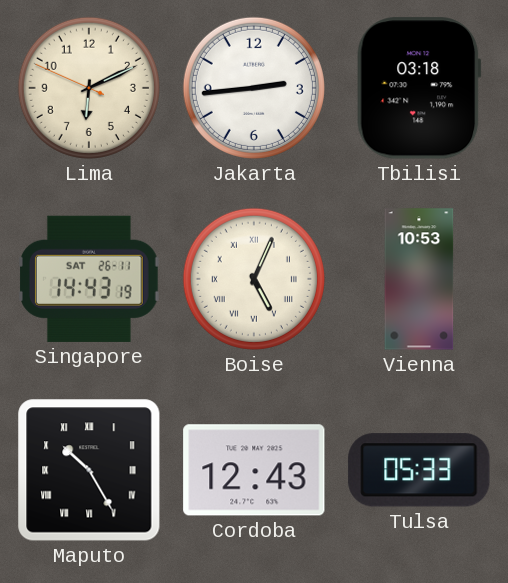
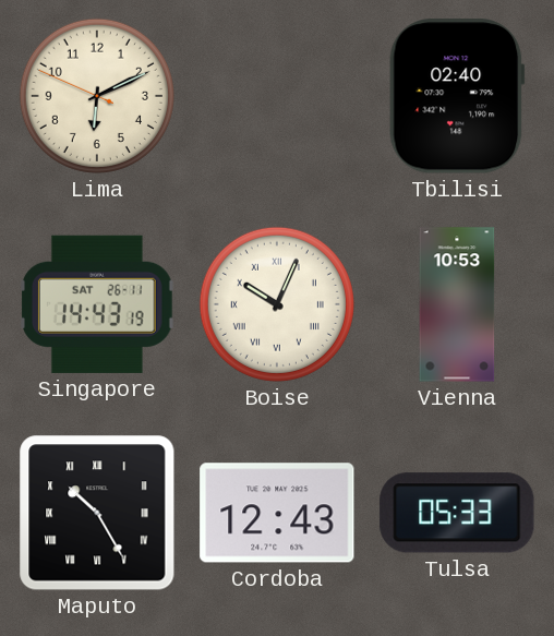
Jakarta: 2:44 -> none (254, 88)
Tbilisi: 03:18 -> 02:40 (457, 96)
Boise: 5:04 -> 10:04 (277, 304)
